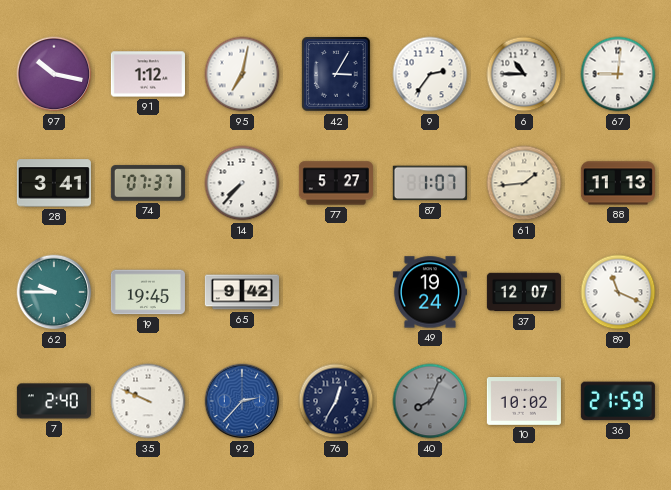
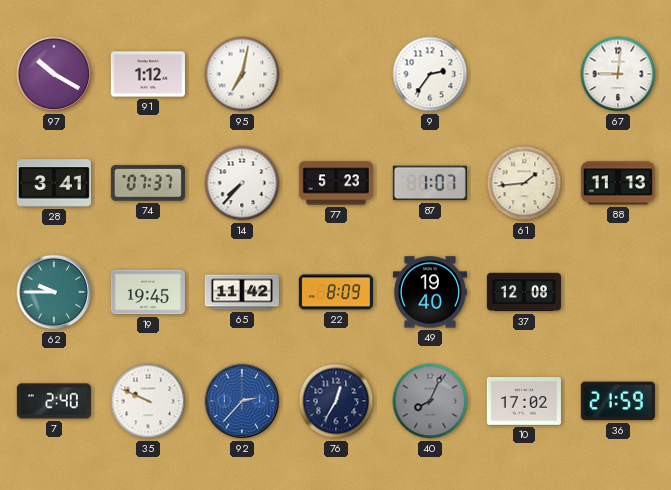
97: 10:17 -> 10:20 (54, 74)
42: 3:05 -> none (336, 74)
6: 10:45 -> none (524, 74)
77: 5:27 -> 5:23 (336, 183)
65: 9:42 -> 11:42 (242, 292)
22: none -> 8:09 (336, 292)
49: 19:24 -> 19:40 (430, 292)
37: 12:07 -> 12:08 (524, 292)
89: 11:19 -> none (618, 292)
10: 10:02 -> 17:02 (524, 402)
